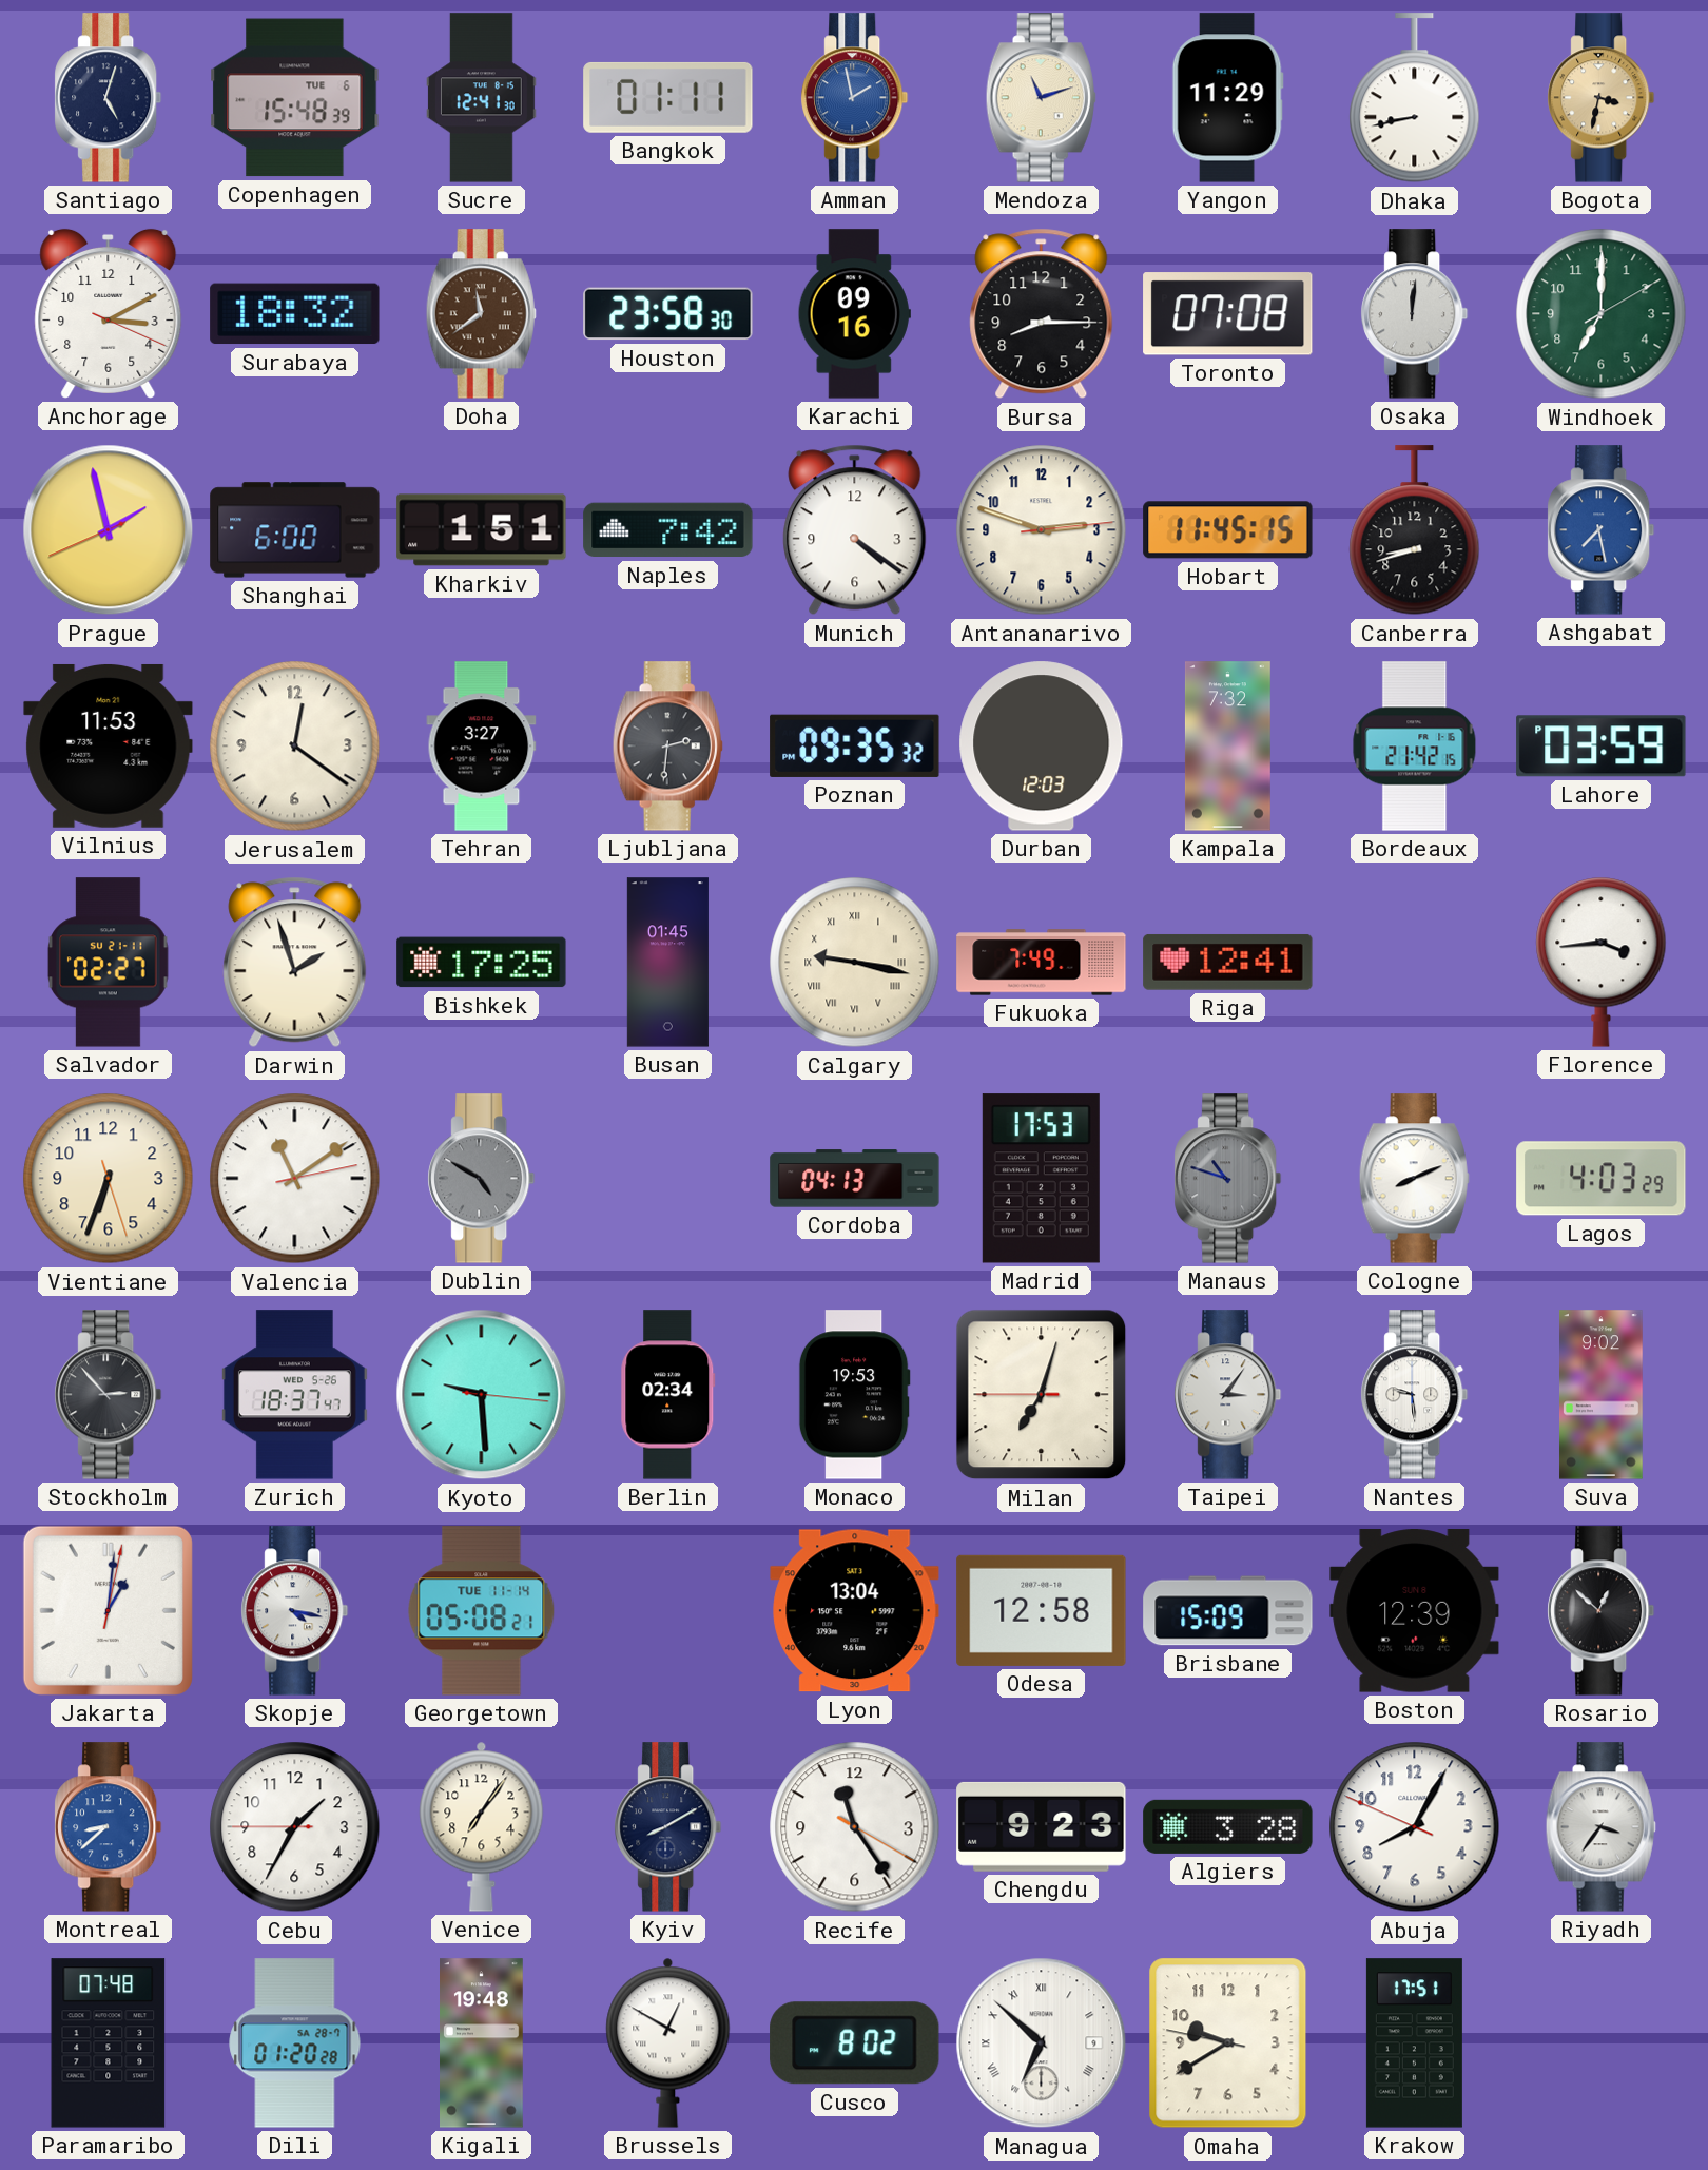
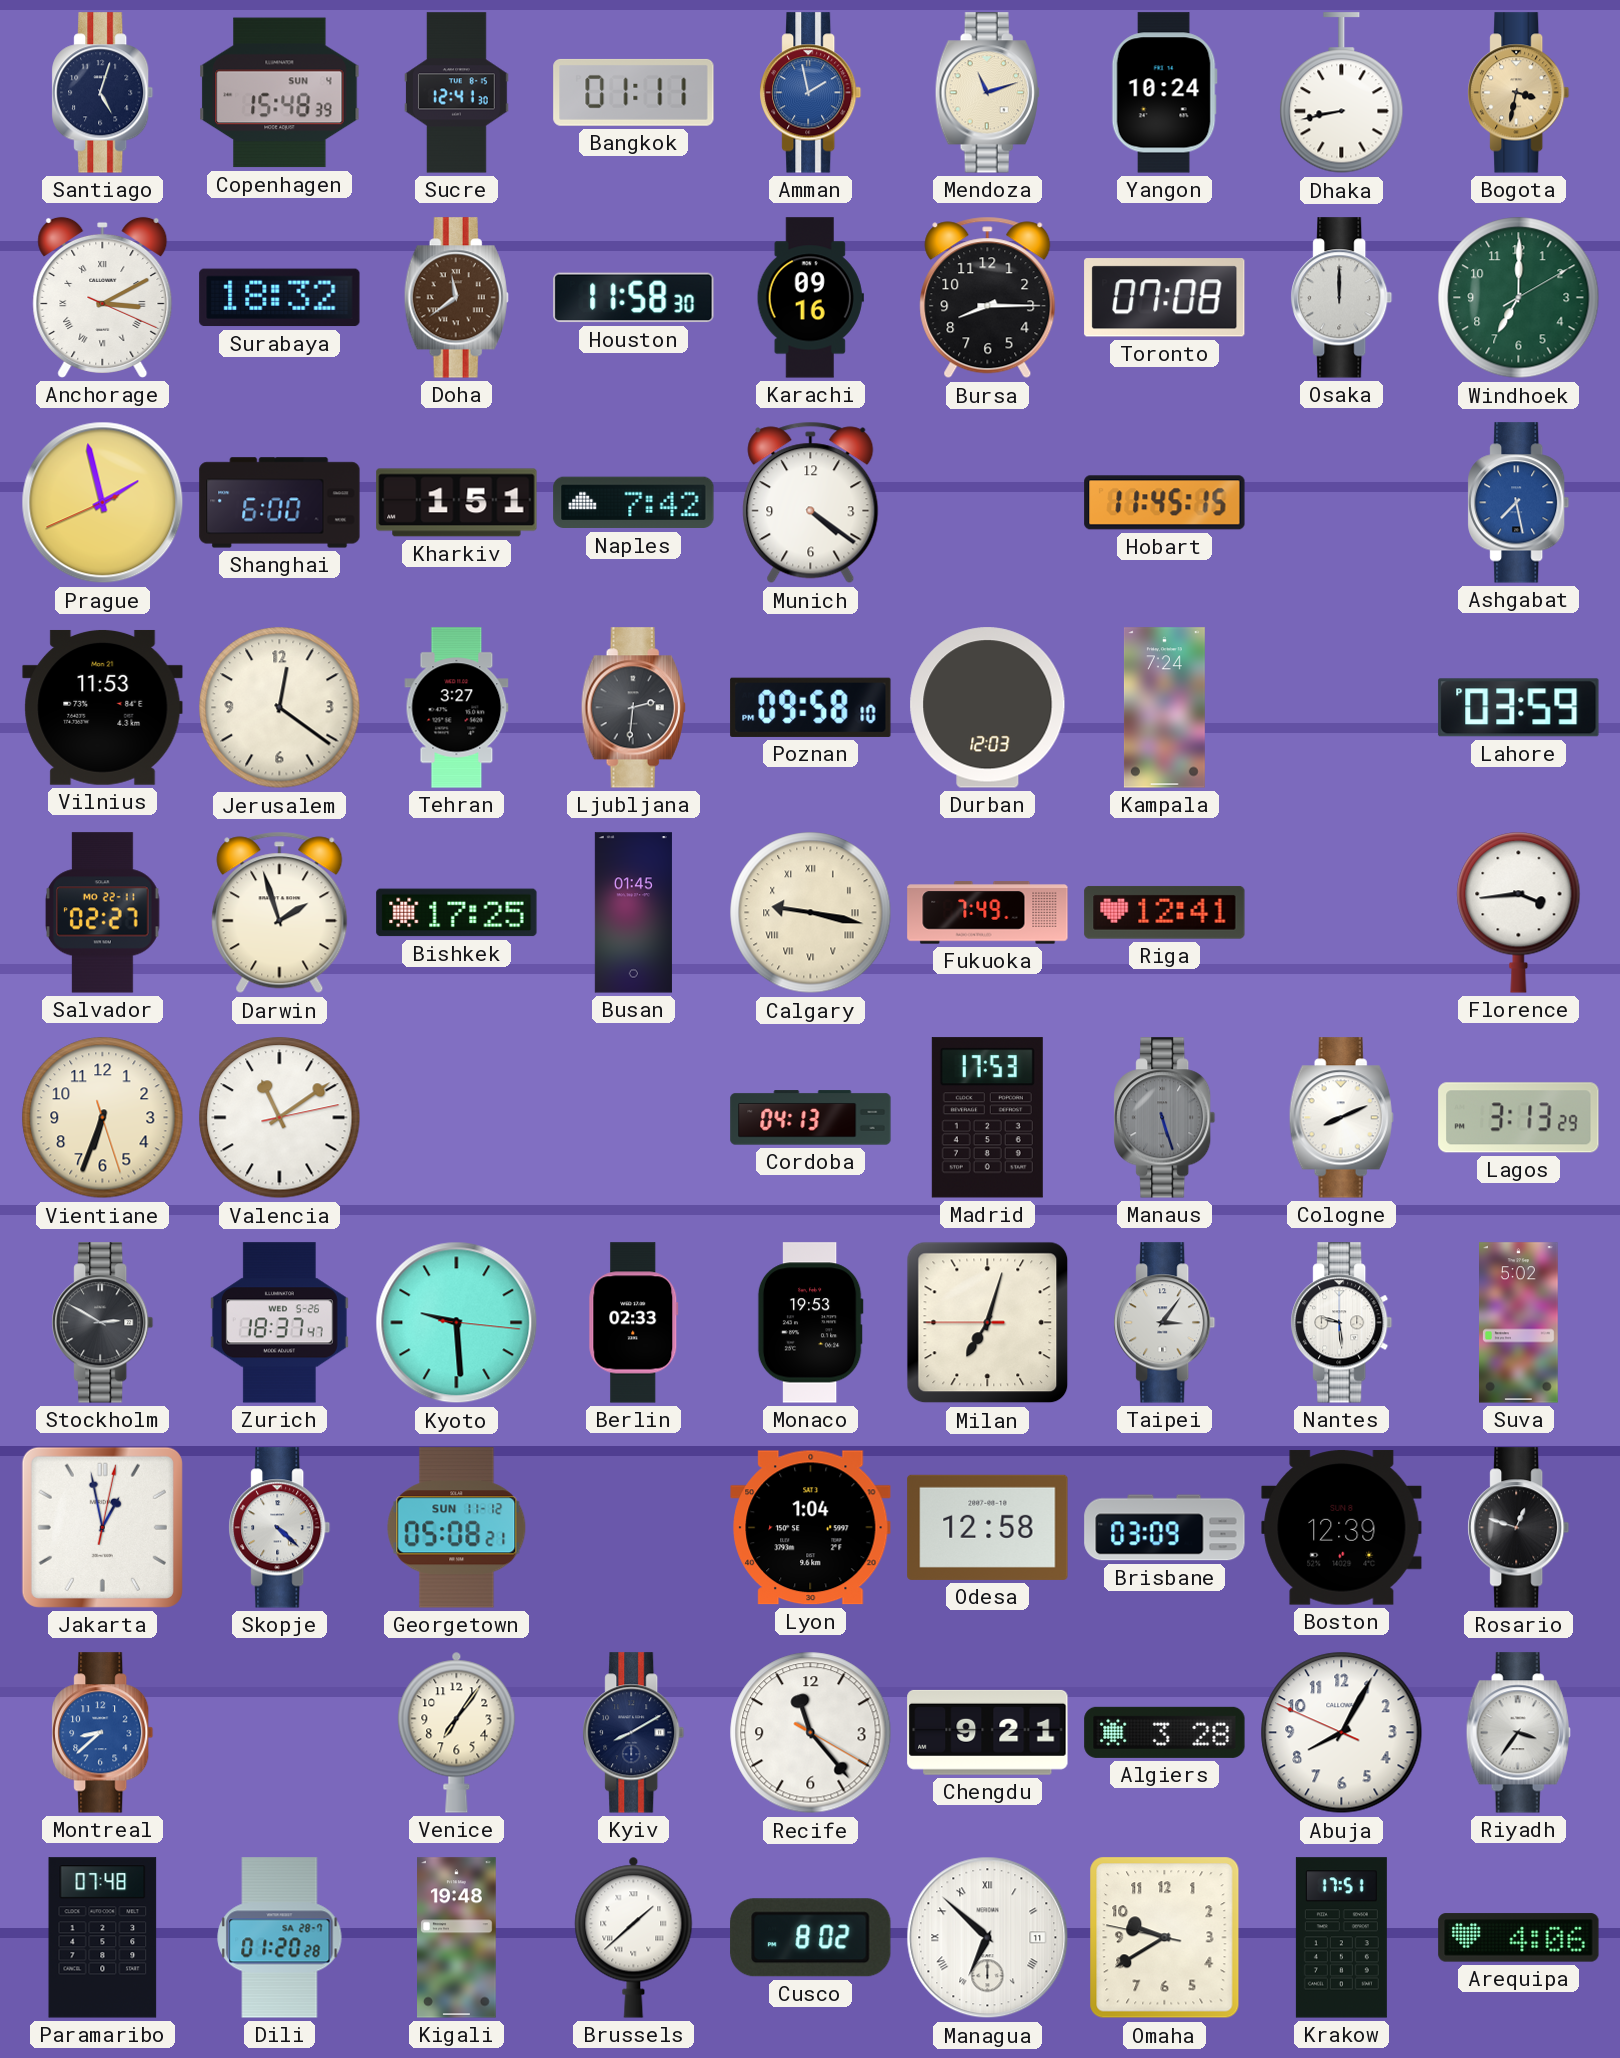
Copenhagen date: TUE 6 -> SUN 4 (280, 93)
Yangon: 11:29 -> 10:24 (1164, 93)
Anchorage numerals: Arabic -> Roman (103, 297)
Houston: 23:58 -> 11:58 (634, 298)
Osaka: 12:01 -> 12:00 (1342, 298)
Antananarivo: 2:48 -> none (1042, 530)
Canberra: 8:42 -> none (1415, 530)
Poznan: 09:35 -> 09:58 (811, 707)
Kampala: 7:32 -> 7:24 (1164, 708)
Bordeaux: 21:42 -> none (1415, 747)
Salvador date: SU 21-11 -> MO 22-11 (103, 913)
Dublin: 4:50 -> none (482, 1179)
Manaus: 10:48 -> 5:27 (1165, 1118)
Lagos: 4:03 -> 3:13 (1519, 1118)
Stockholm: 2:53 -> 2:50 (103, 1323)
Berlin: 02:34 -> 02:33 (634, 1323)
Suva: 9:02 -> 5:02 (1519, 1323)
Jakarta: 1:01 -> 12:58 (102, 1527)
Skopje: 4:17 -> 4:22 (280, 1528)
Georgetown date: TUE 11-14 -> SUN 11-12 (457, 1528)
Lyon: 13:04 -> 1:04 (811, 1528)
Brisbane: 15:09 -> 03:09 (1165, 1528)
Rosario: 12:52 -> 12:48 (1519, 1528)
Cebu: 1:34 -> none (295, 1827)
Recife: 11:24 -> 11:23 (811, 1733)
Chengdu: 9:23 -> 9:21 (988, 1732)
Brussels: 12:50 -> 1:38 (634, 1937)
Managua date: 9 -> 11 (988, 1938)
Arequipa: none -> 4:06 (1519, 1938)
